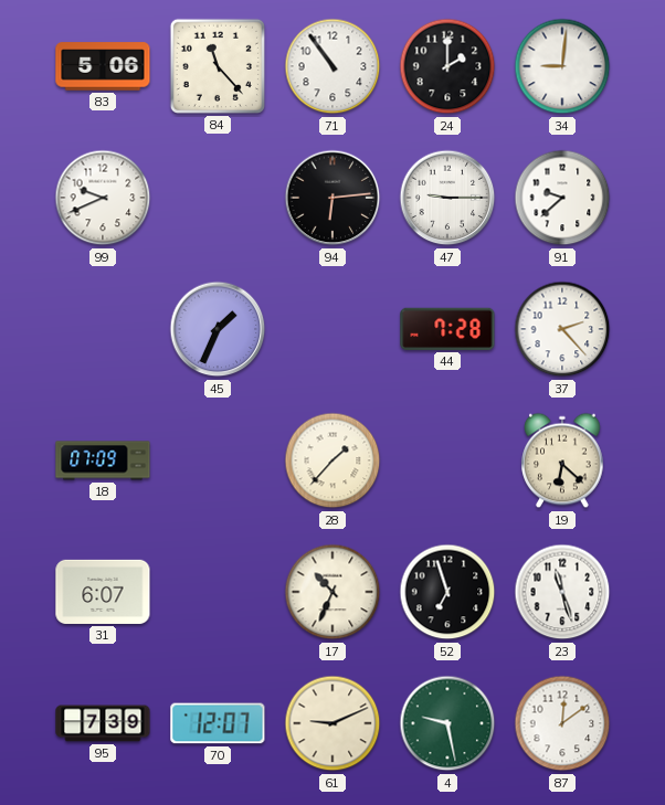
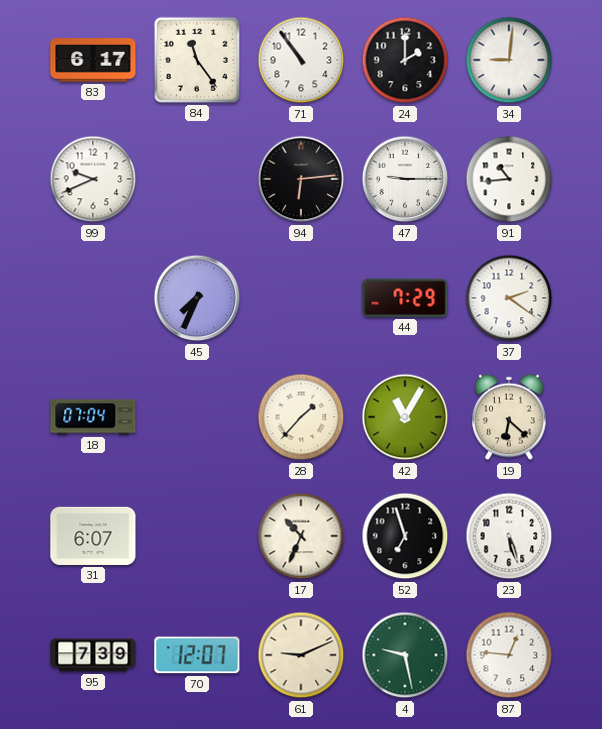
83: 5:06 -> 6:17 (93, 60)
84: 11:23 -> 11:24 (197, 60)
91: 9:38 -> 10:44 (509, 179)
45: 1:34 -> 7:34 (197, 298)
44: 7:28 -> 7:29 (405, 298)
37: 2:23 -> 2:21 (509, 298)
18: 07:09 -> 07:04 (93, 417)
42: none -> 11:05 (405, 417)
23: 11:27 -> 5:27 (509, 536)
87: 12:09 -> 12:46 (509, 655)
